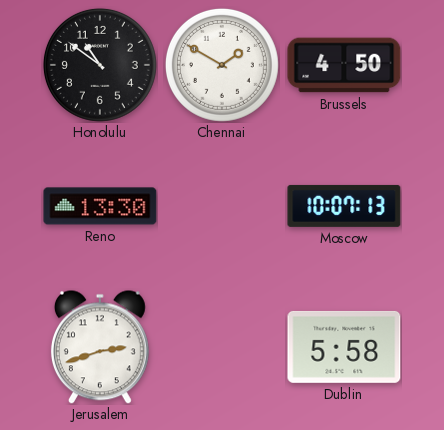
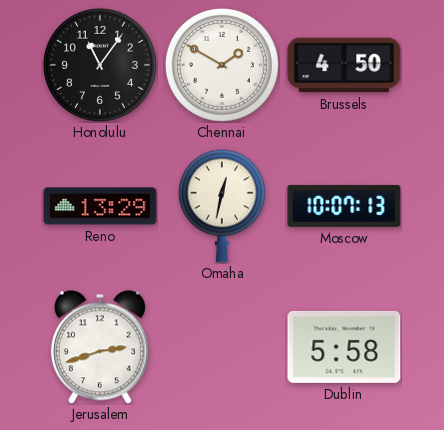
Honolulu: 10:51 -> 11:06 (100, 65)
Reno: 13:30 -> 13:29 (100, 206)
Omaha: none -> 12:32 (222, 206)
